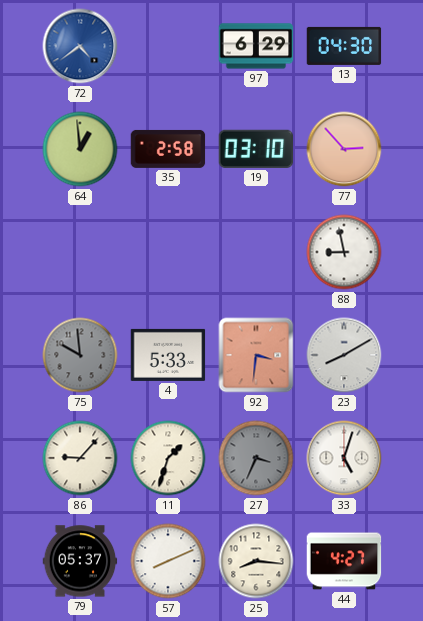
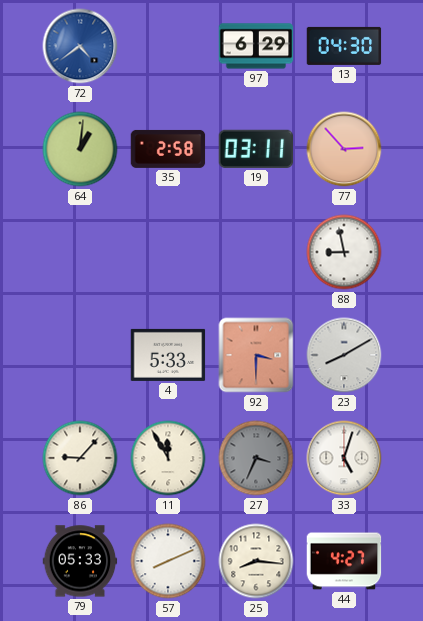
64: 12:59 -> 1:01 (80, 149)
19: 03:10 -> 03:11 (256, 149)
75: 9:59 -> none (80, 355)
92: 3:31 -> 3:30 (256, 355)
11: 1:33 -> 11:55 (168, 458)
79: 05:37 -> 05:33 (80, 561)
